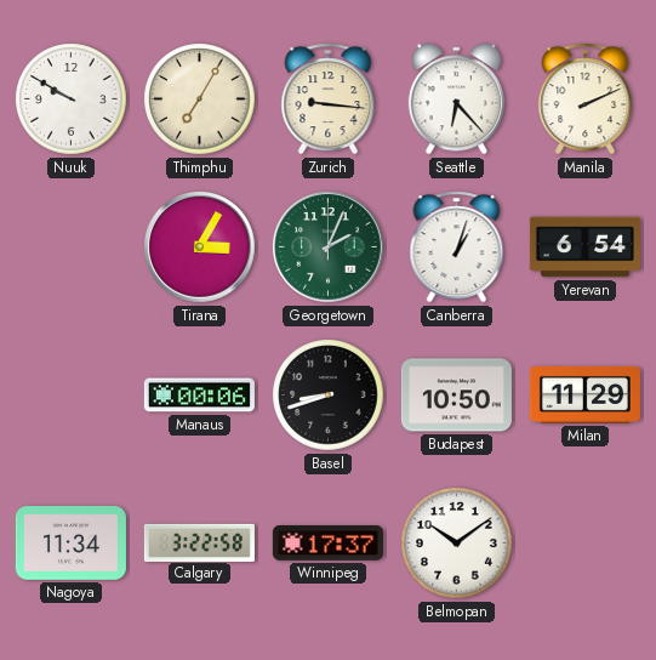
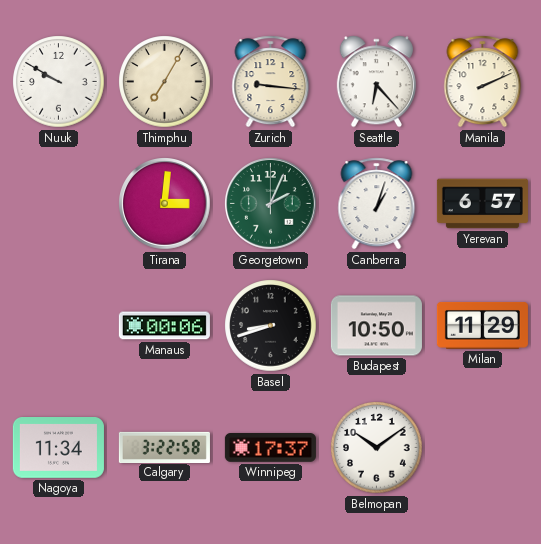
Tirana: 3:05 -> 3:01 (165, 204)
Yerevan: 6:54 -> 6:57 (482, 204)
